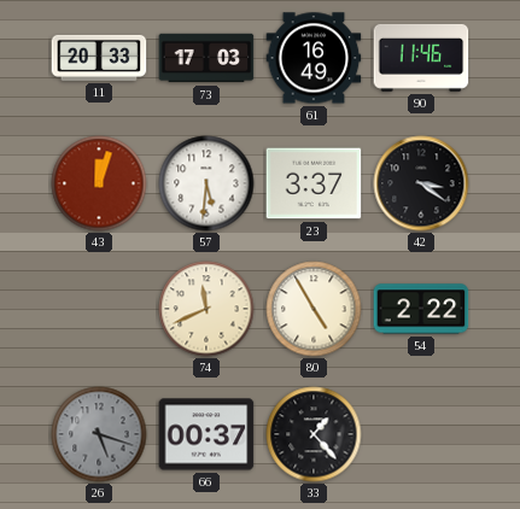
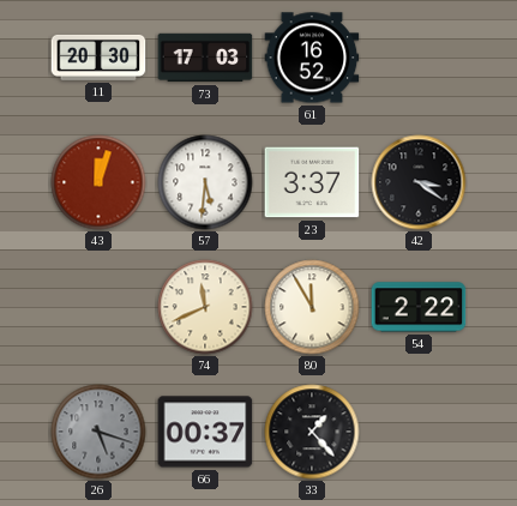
11: 20:33 -> 20:30 (98, 58)
61: 16:49 -> 16:52 (312, 58)
90: 11:46 -> none (421, 58)
80: 4:55 -> 11:55 (312, 307)
